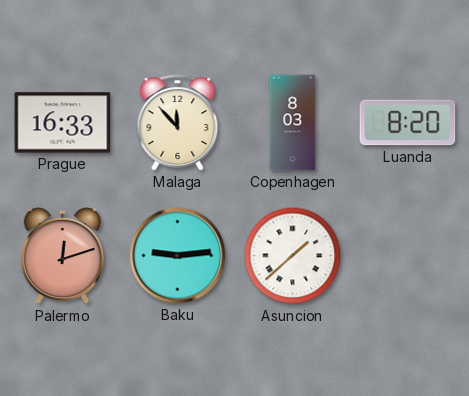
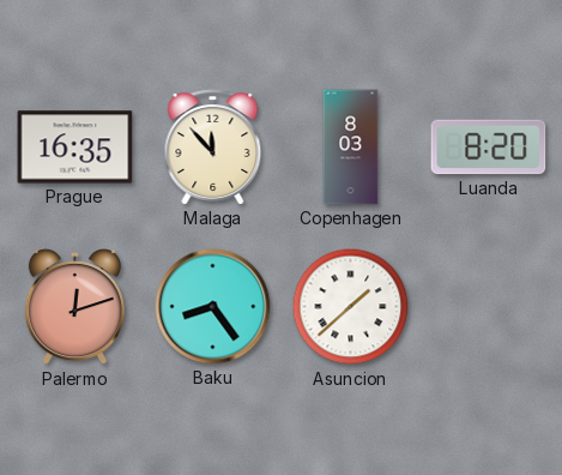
Prague: 16:33 -> 16:35 (75, 148)
Baku: 9:14 -> 8:24 (213, 307)
